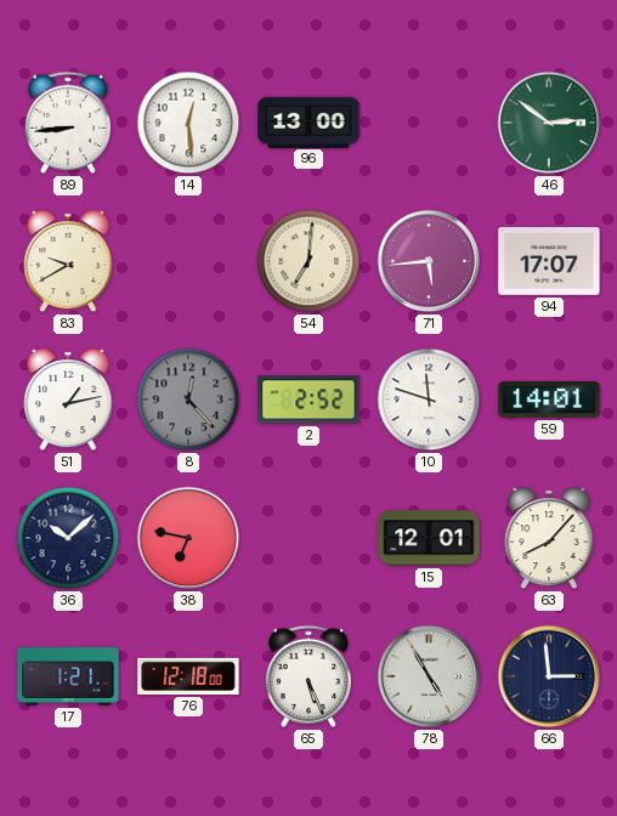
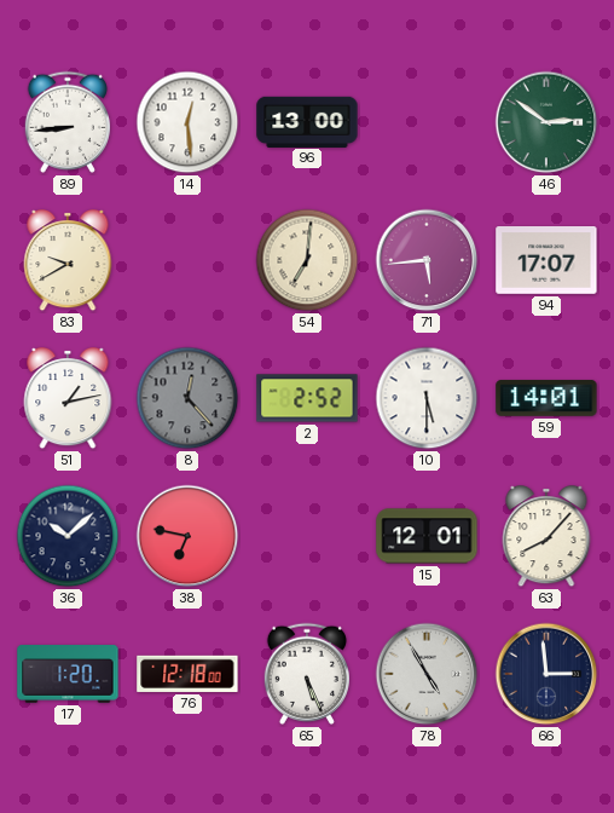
10: 11:48 -> 5:30 (427, 398)
17: 1:21 -> 1:20 (68, 674)
